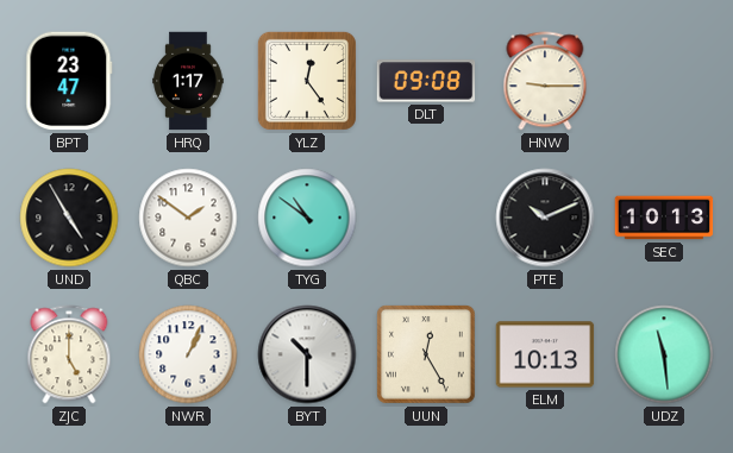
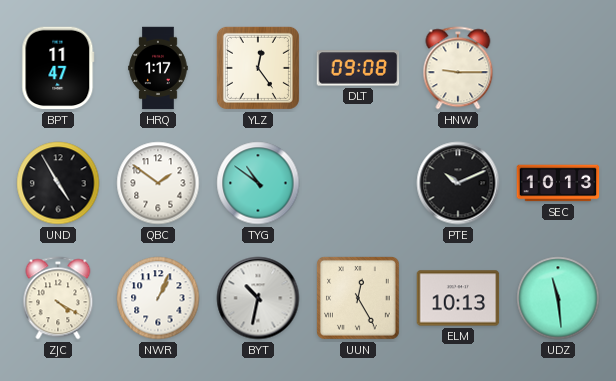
BPT: 23:47 -> 11:47 (58, 68)
ZJC: 5:00 -> 4:20 (58, 298)
BYT: 10:30 -> 10:32 (258, 298)
